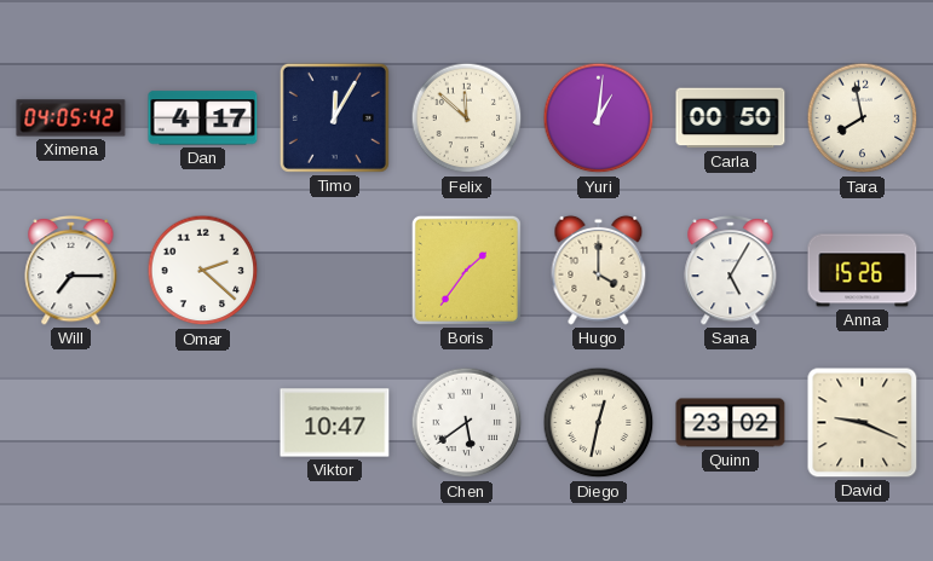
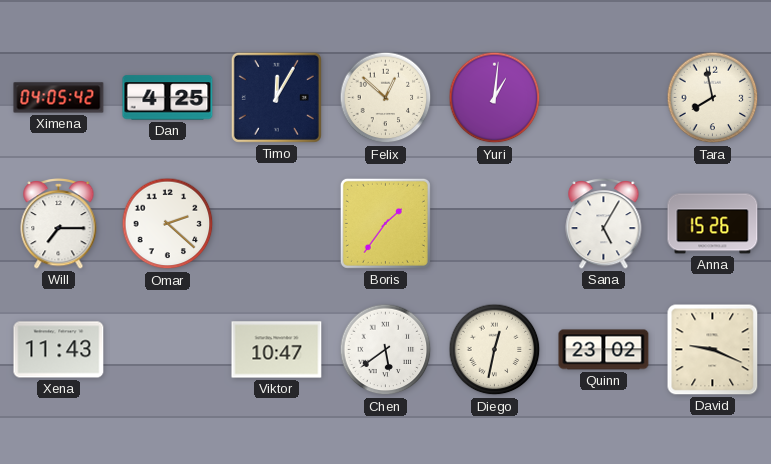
Dan: 4:17 -> 4:25 (168, 98)
Felix: 11:52 -> 12:52 (386, 98)
Carla: 00:50 -> none (731, 118)
Hugo: 4:00 -> none (599, 270)
Xena: none -> 11:43 (59, 350)
